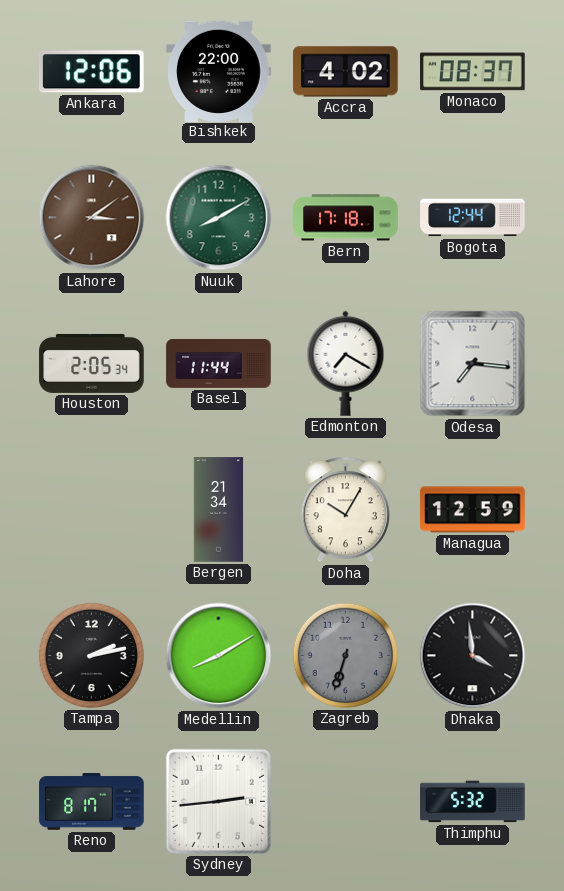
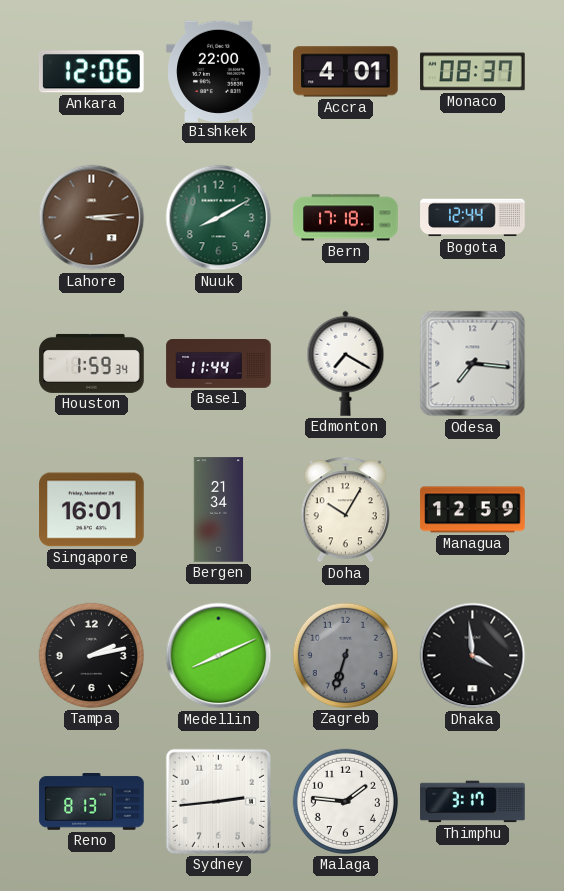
Accra: 4:02 -> 4:01 (346, 72)
Lahore: 3:09 -> 3:14 (92, 218)
Houston: 2:05 -> 1:59 (92, 363)
Singapore: none -> 16:01 (92, 510)
Medellin: 8:10 -> 8:11 (219, 656)
Reno: 8:17 -> 8:13 (92, 802)
Malaga: none -> 1:46 (345, 801)
Thimphu: 5:32 -> 3:17 (473, 802)
